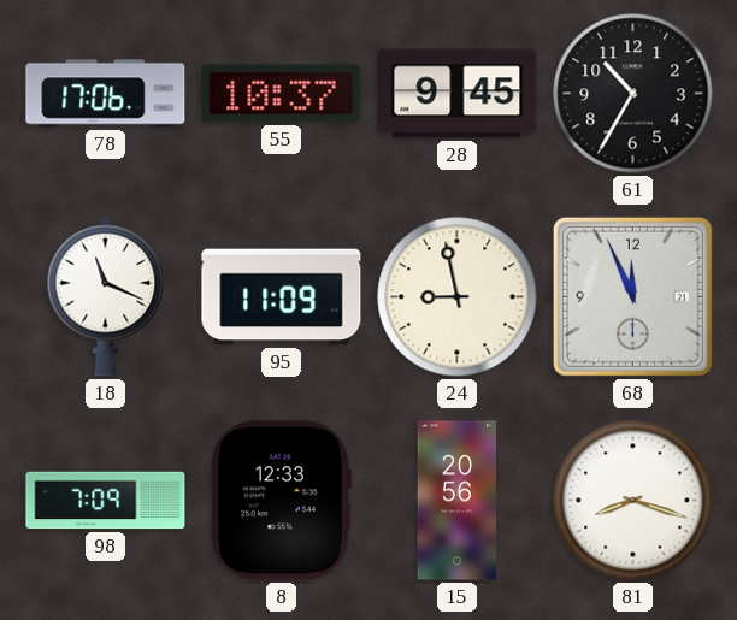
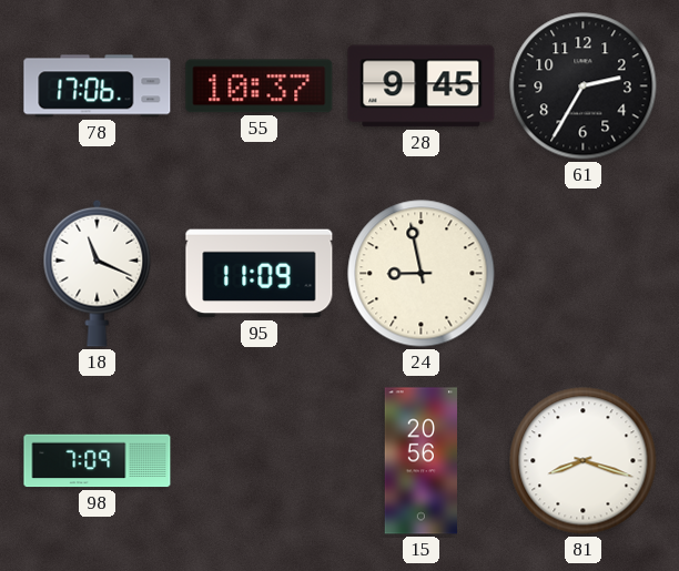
61: 10:35 -> 2:35 (584, 86)
68: 11:56 -> none (632, 296)
8: 12:33 -> none (281, 501)
